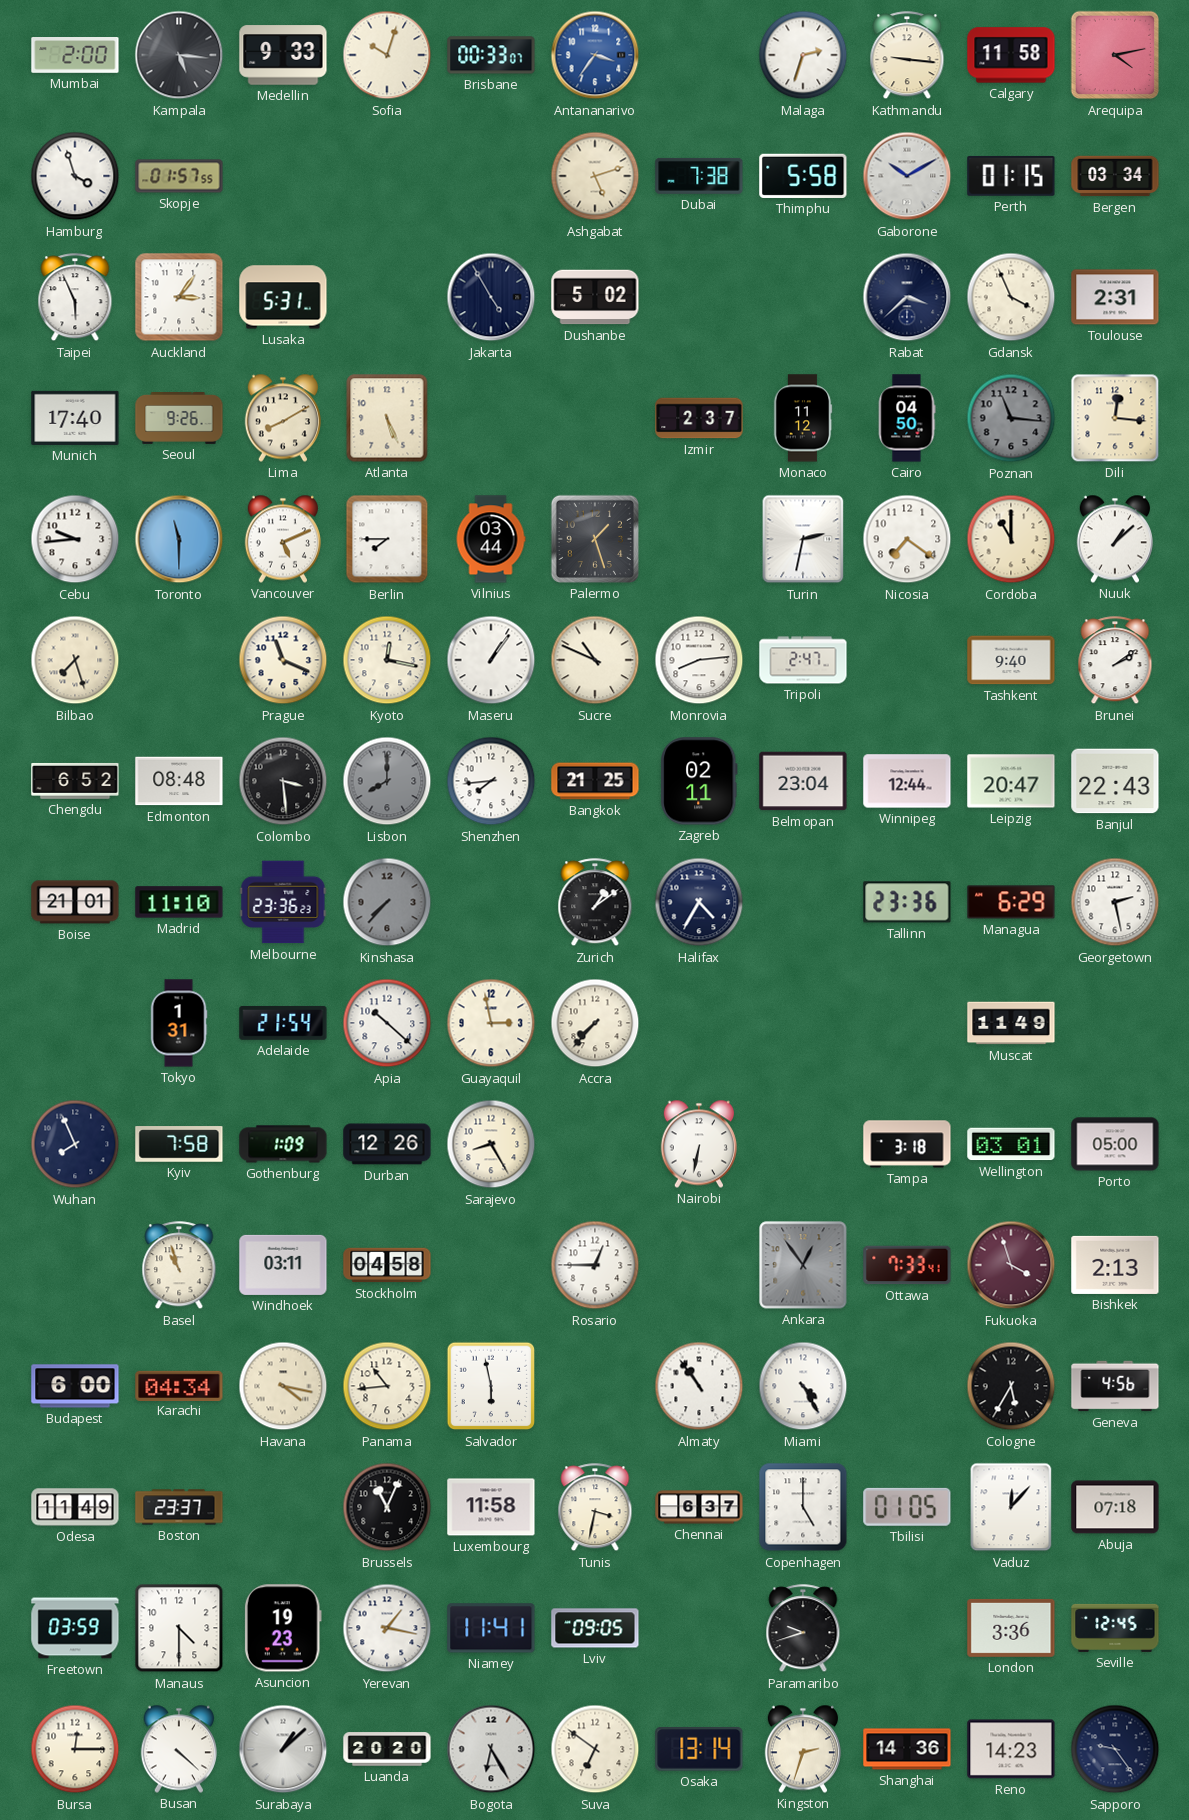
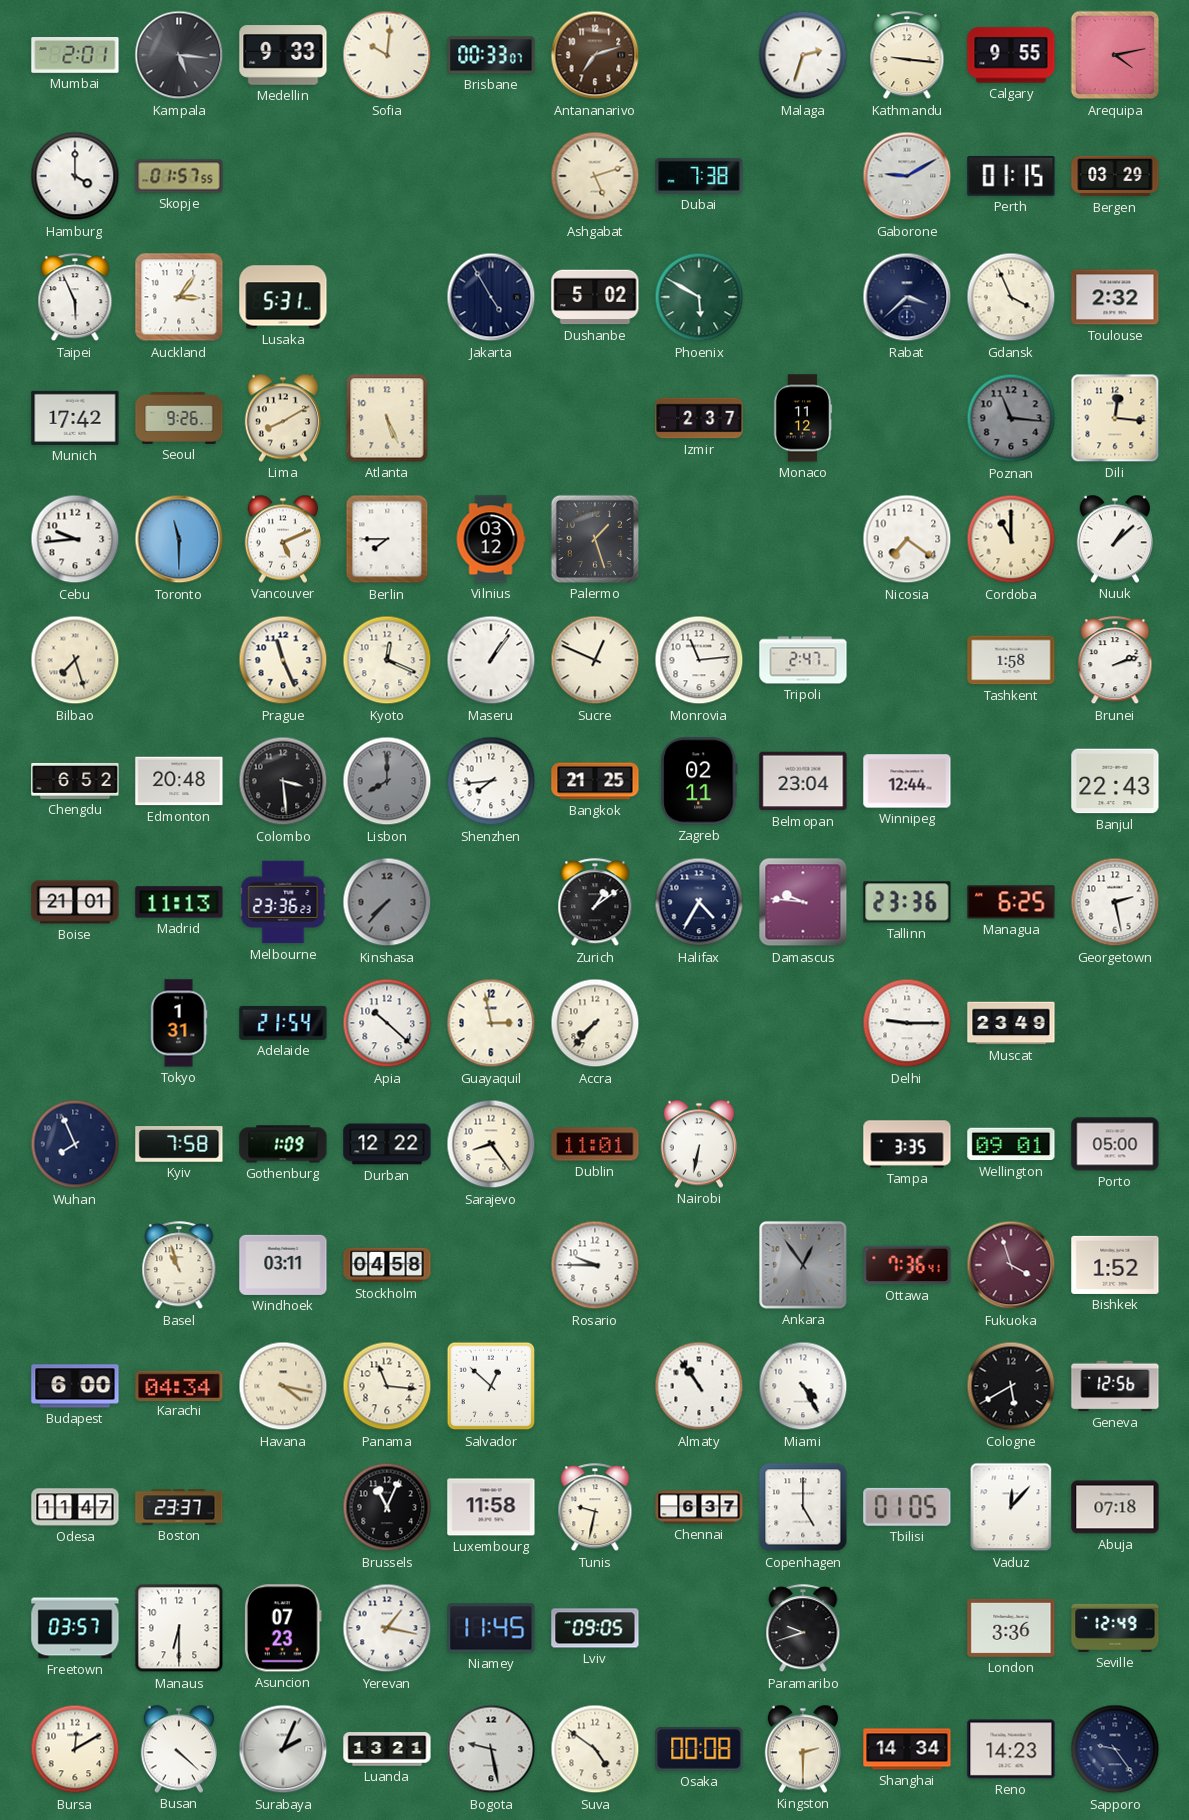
Mumbai: 2:00 -> 2:01 (75, 56)
Sofia: 10:03 -> 10:01 (387, 55)
Antananarivo: 3:36 -> 7:12 (595, 55)
Antananarivo dial: blue -> brown (595, 55)
Calgary: 11:58 -> 9:55 (1011, 55)
Hamburg: 3:57 -> 4:00 (75, 176)
Thimphu: 5:58 -> none (803, 176)
Gaborone: 10:10 -> 9:10 (907, 176)
Bergen: 03:34 -> 03:29 (1115, 176)
Phoenix: none -> 5:50 (699, 297)
Toulouse: 2:31 -> 2:32 (1115, 297)
Munich: 17:40 -> 17:42 (75, 418)
Cairo: 04:50 -> none (907, 418)
Vilnius: 03:44 -> 03:12 (491, 539)
Turin: 2:32 -> none (803, 539)
Prague: 11:19 -> 11:26 (283, 660)
Kyoto: 12:17 -> 12:19 (387, 660)
Sucre: 10:49 -> 12:49 (595, 660)
Monrovia: 8:14 -> 11:14 (699, 660)
Tashkent: 9:40 -> 1:58 (1011, 660)
Brunei: 2:09 -> 2:12 (1115, 661)
Edmonton: 08:48 -> 20:48 (179, 781)
Leipzig: 20:47 -> none (1011, 781)
Madrid: 11:10 -> 11:13 (179, 902)
Damascus: none -> 9:46 (803, 902)
Managua: 6:29 -> 6:25 (1011, 902)
Delhi: none -> 9:15 (907, 1023)
Muscat: 11:49 -> 23:49 (1011, 1023)
Durban: 12:26 -> 12:22 (387, 1144)
Sarajevo: 8:25 -> 8:24 (491, 1144)
Dublin: none -> 11:01 (595, 1144)
Tampa: 3:18 -> 3:35 (907, 1144)
Wellington: 03:01 -> 09:01 (1011, 1144)
Rosario: 12:45 -> 9:45 (595, 1265)
Ottawa: 7:33 -> 7:36 (907, 1265)
Bishkek: 2:13 -> 1:52 (1115, 1265)
Panama: 10:44 -> 11:16 (387, 1386)
Salvador: 5:58 -> 12:52 (491, 1386)
Cologne: 5:35 -> 5:40 (1011, 1386)
Geneva: 4:56 -> 12:56 (1115, 1386)
Odesa: 11:49 -> 11:47 (75, 1507)
Tunis: 3:32 -> 9:32 (595, 1508)
Freetown: 03:59 -> 03:57 (75, 1628)
Manaus: 4:30 -> 6:30 (179, 1628)
Asuncion: 19:23 -> 07:23 (283, 1628)
Niamey: 11:41 -> 11:45 (491, 1628)
Seville: 12:45 -> 12:49 (1115, 1628)
Bursa: 12:15 -> 12:10 (75, 1749)
Surabaya: 1:08 -> 2:04 (283, 1749)
Luanda: 20:20 -> 13:21 (387, 1749)
Bogota: 6:25 -> 9:28 (491, 1749)
Suva: 6:51 -> 4:51 (595, 1749)
Osaka: 13:14 -> 00:08 (699, 1750)
Kingston: 2:33 -> 2:30 (802, 1749)
Shanghai: 14:36 -> 14:34 (907, 1749)
